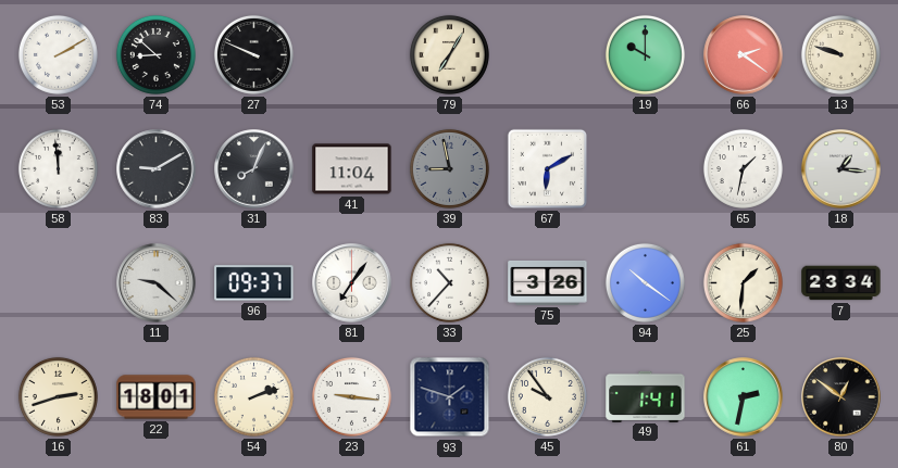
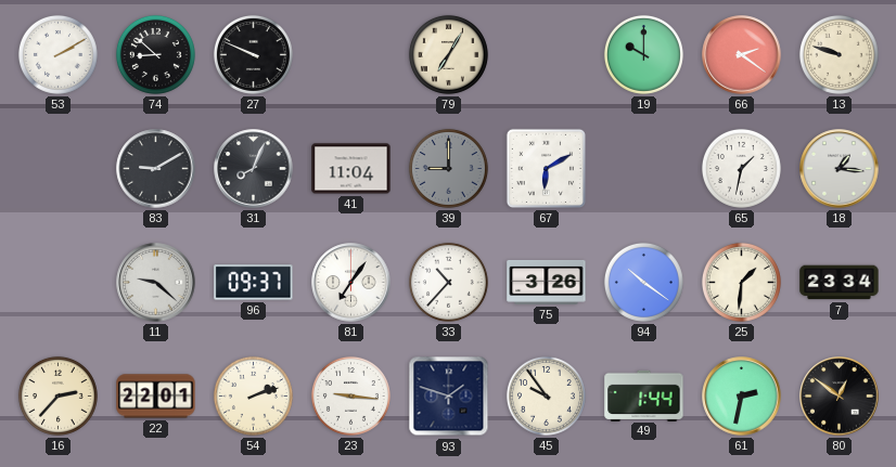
58: 11:59 -> none (58, 168)
39: 8:58 -> 9:00 (448, 168)
16: 2:42 -> 2:37 (57, 395)
22: 18:01 -> 22:01 (156, 397)
49: 1:41 -> 1:44 (644, 395)
